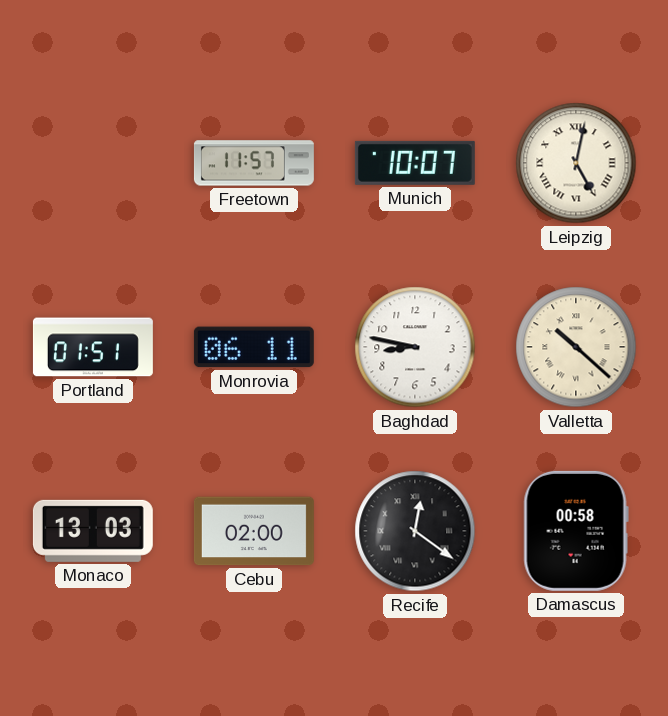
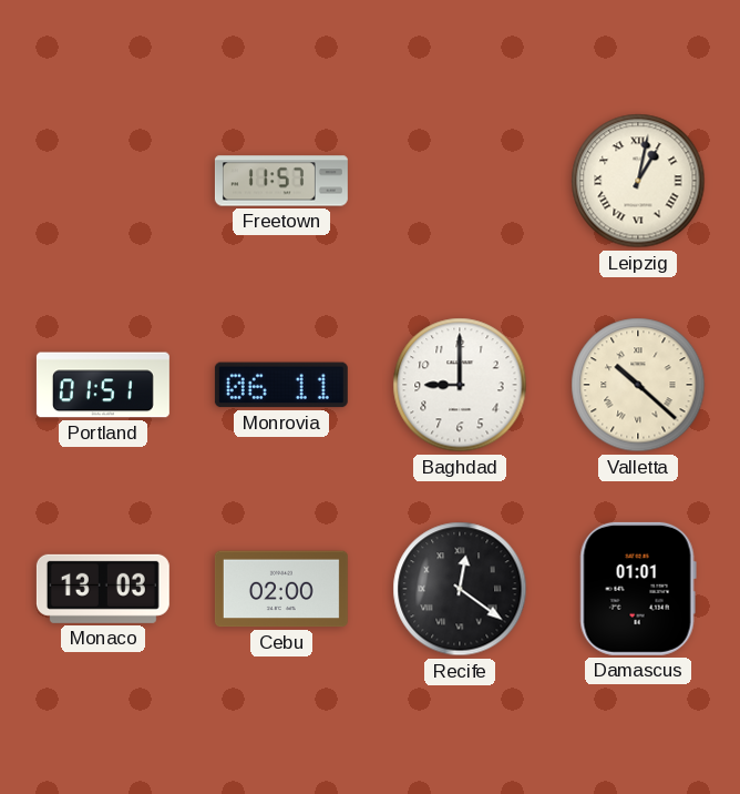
Munich: 10:07 -> none (415, 163)
Leipzig: 5:02 -> 1:02 (638, 181)
Baghdad: 8:47 -> 9:00 (460, 385)
Damascus: 00:58 -> 01:01 (638, 589)
